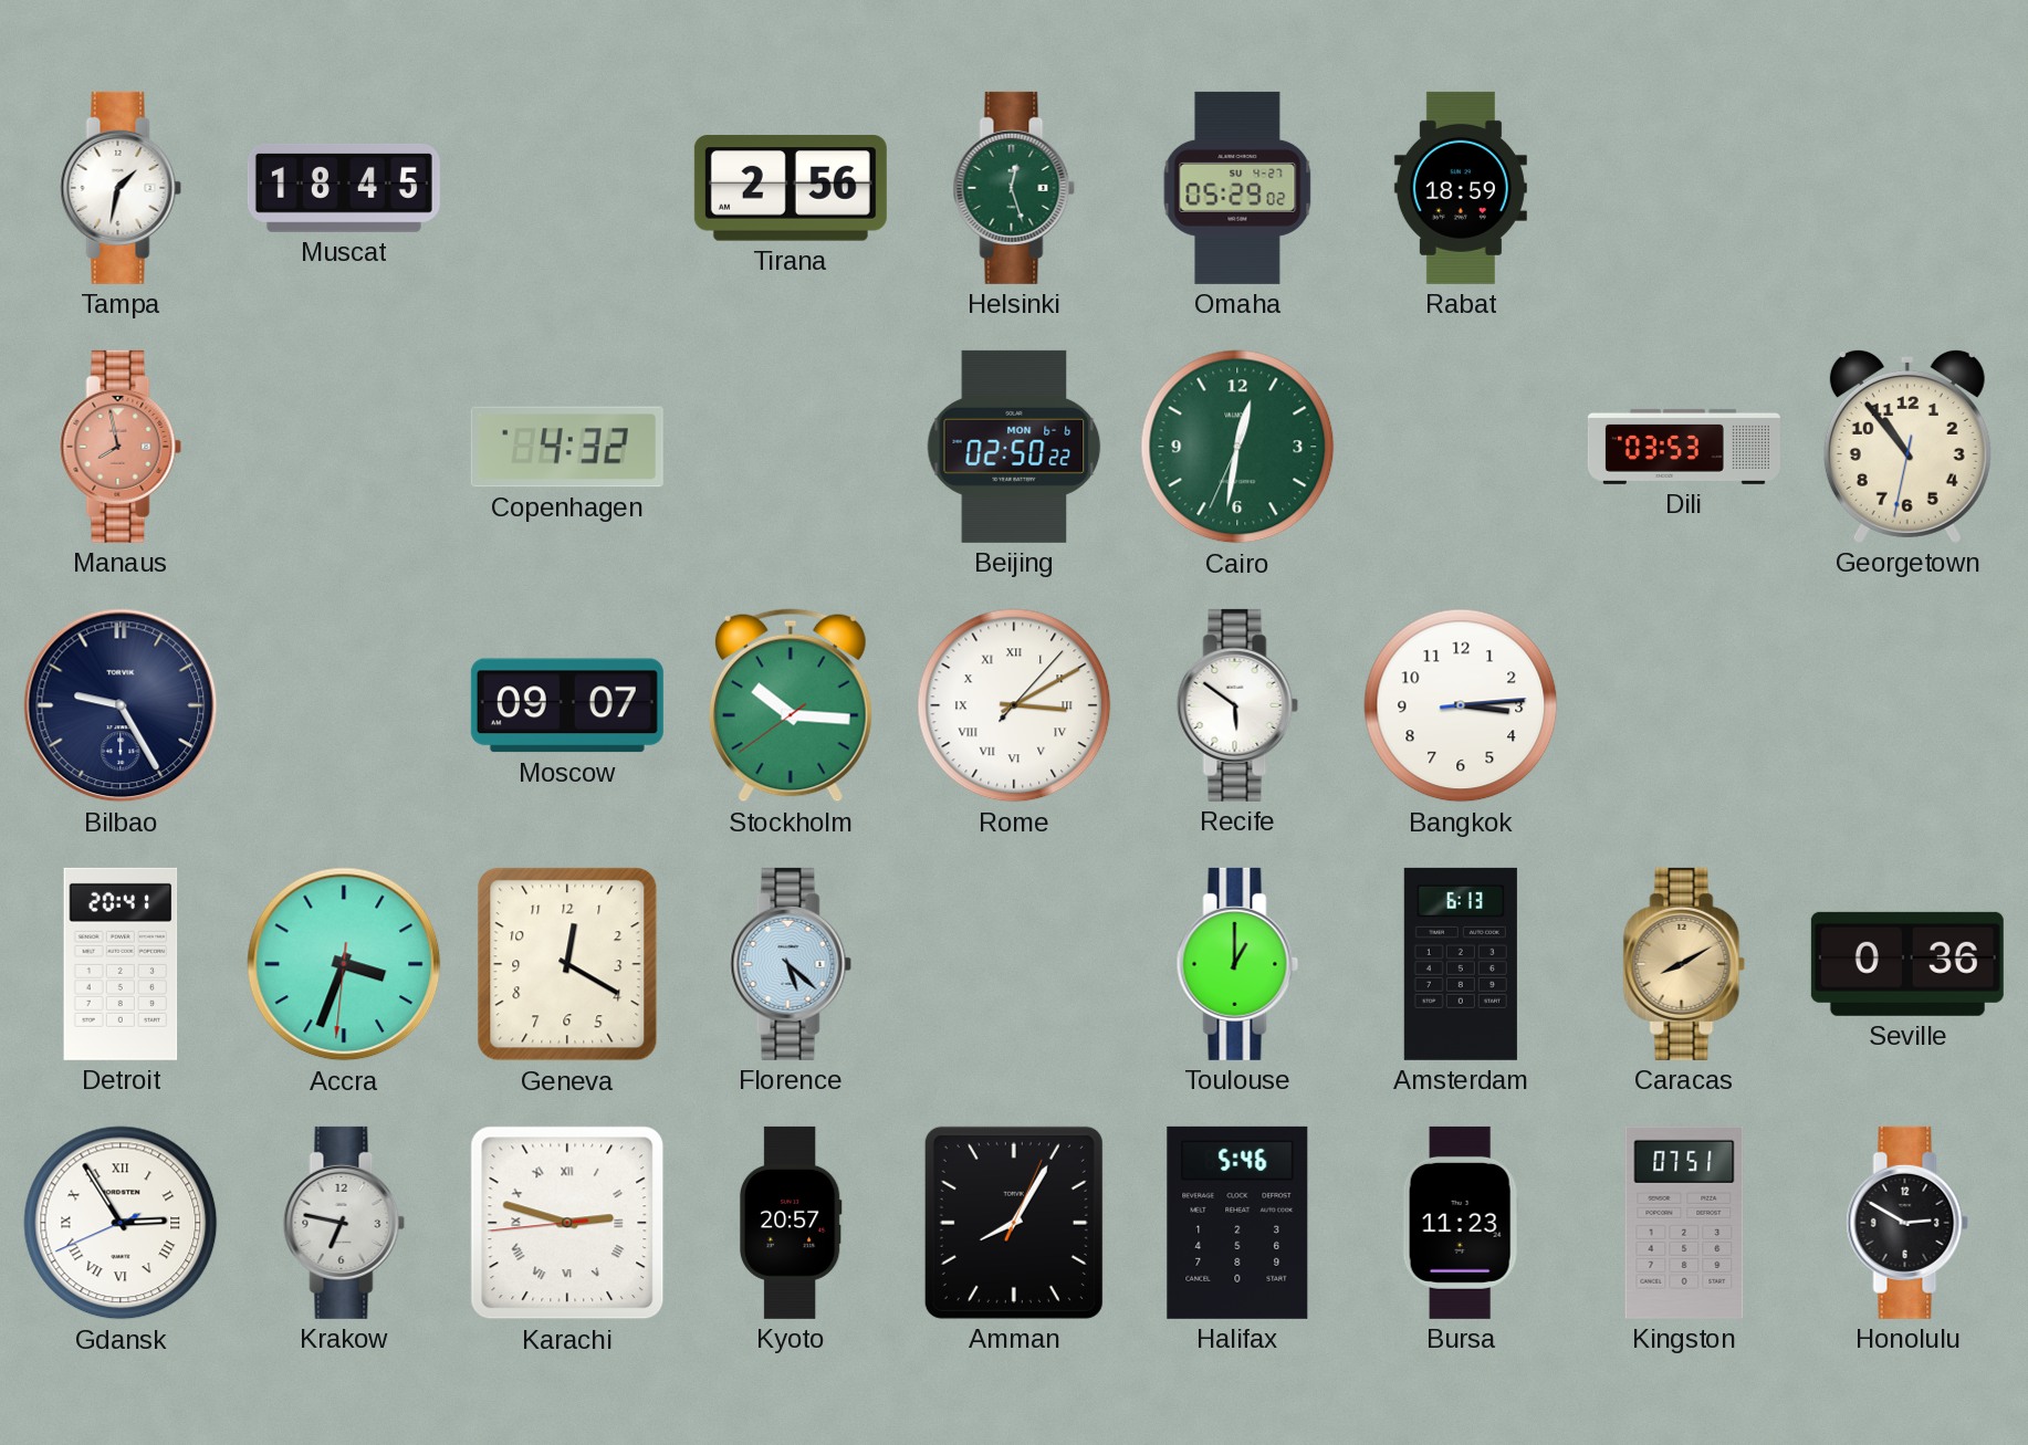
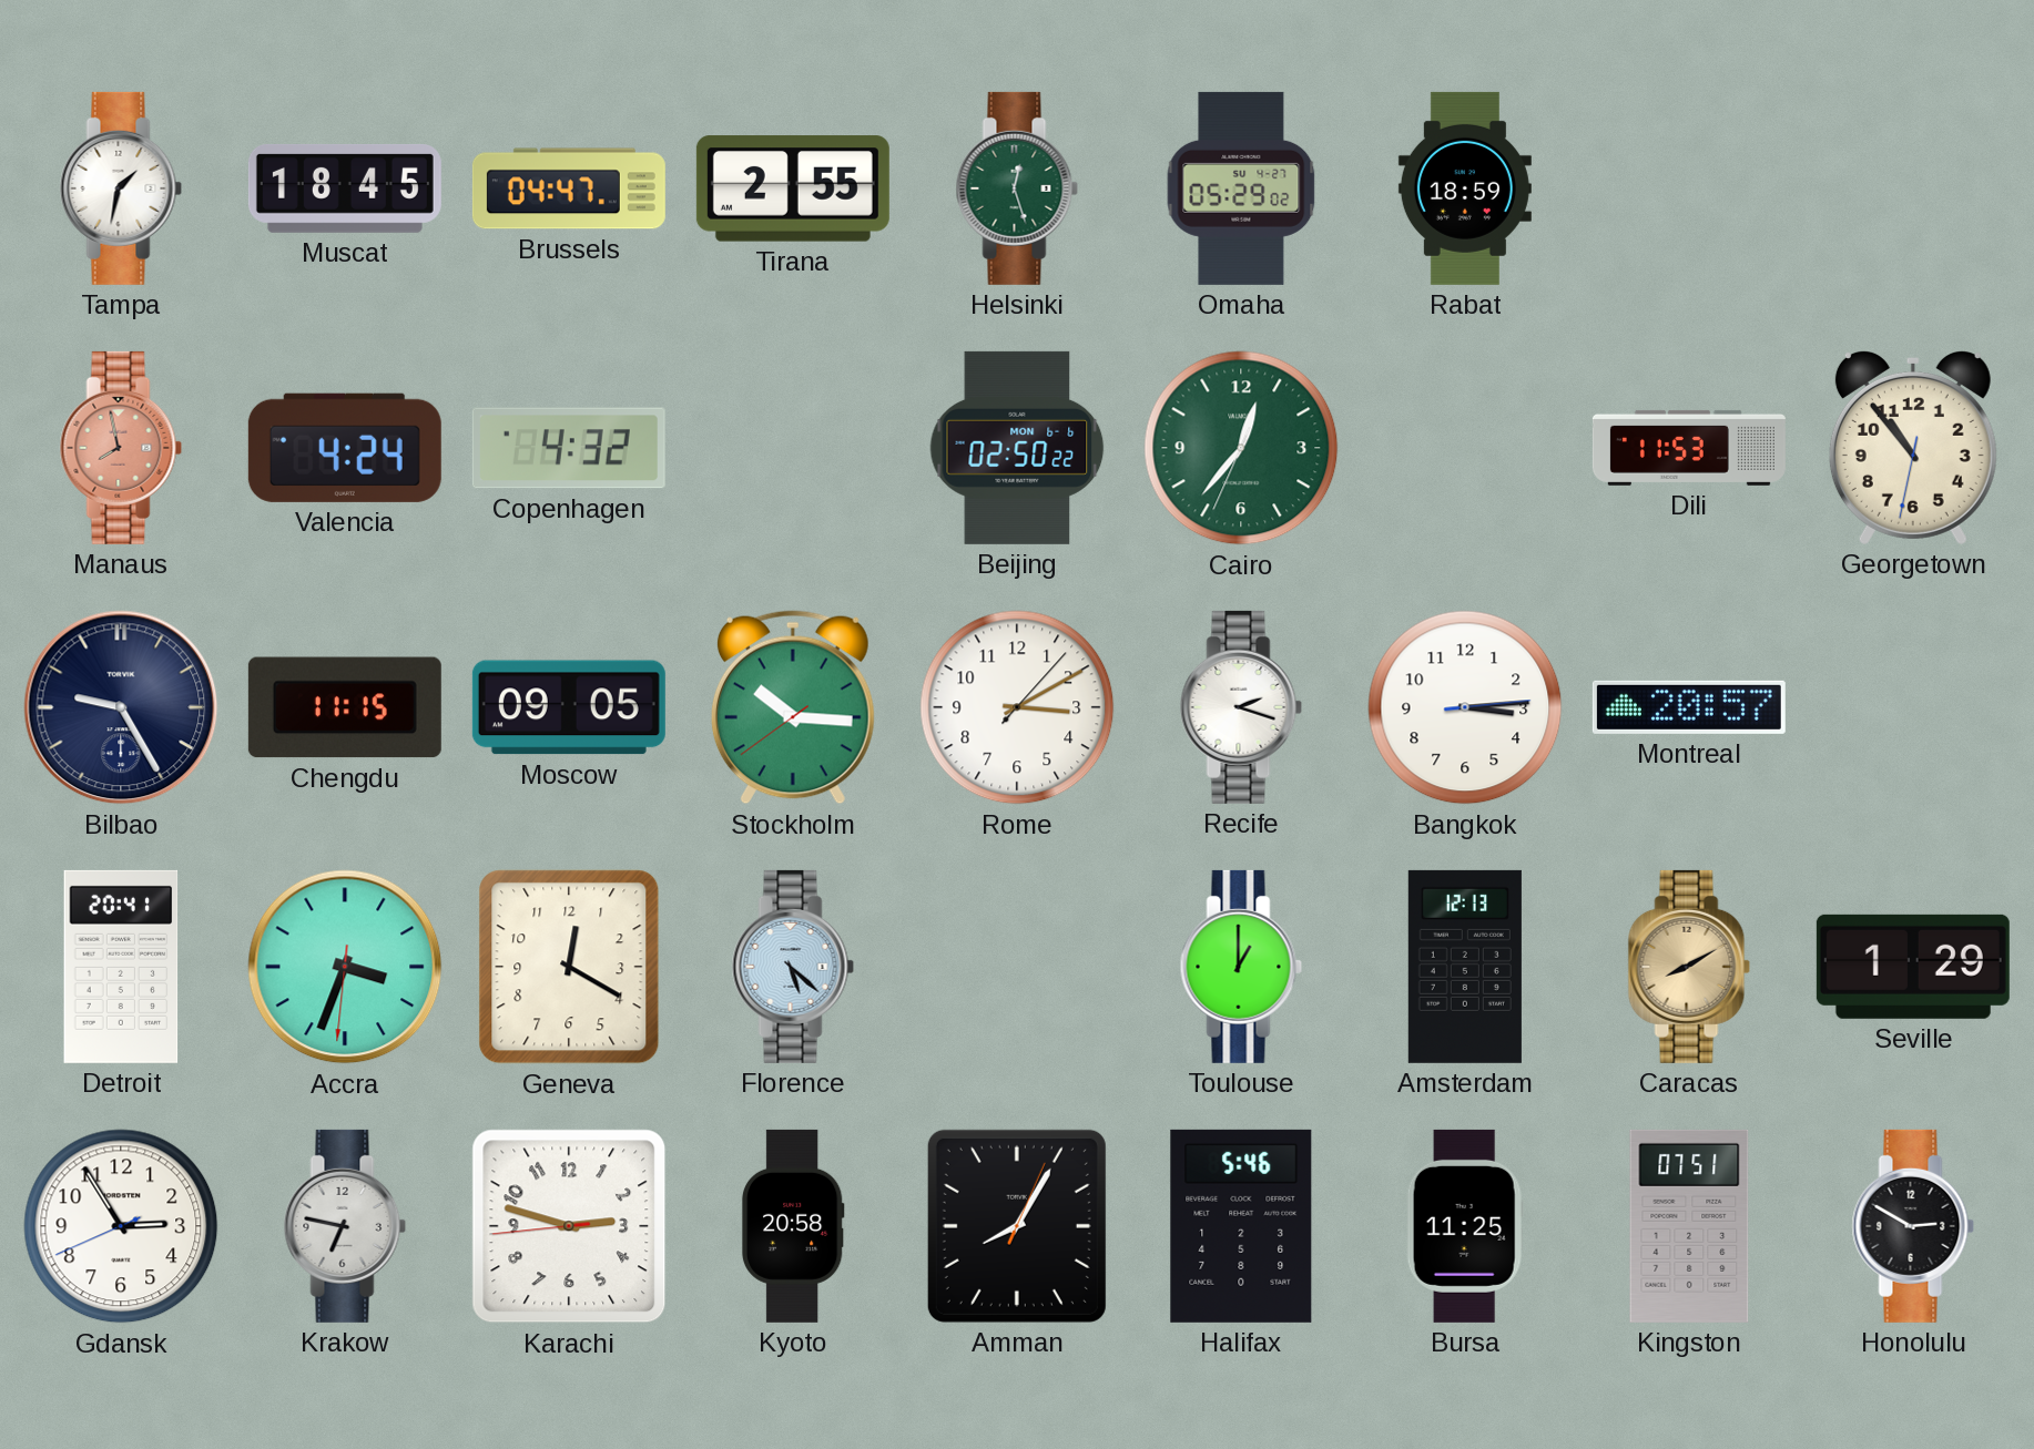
Brussels: none -> 04:47 (569, 188)
Tirana: 2:56 -> 2:55 (793, 188)
Valencia: none -> 4:24 (345, 448)
Cairo: 12:31 -> 12:36 (1241, 448)
Dili: 03:53 -> 11:53 (1689, 448)
Chengdu: none -> 11:15 (345, 707)
Moscow: 09:07 -> 09:05 (569, 707)
Rome numerals: Roman -> Arabic (1017, 707)
Recife: 5:51 -> 2:18 (1241, 707)
Montreal: none -> 20:57 (1689, 707)
Amsterdam: 6:13 -> 12:13 (1465, 967)
Seville: 0:36 -> 1:29 (1913, 967)
Gdansk numerals: Roman -> Arabic (121, 1226)
Karachi numerals: Roman -> Arabic (569, 1226)
Kyoto: 20:57 -> 20:58 (793, 1226)
Bursa: 11:23 -> 11:25 (1465, 1226)
